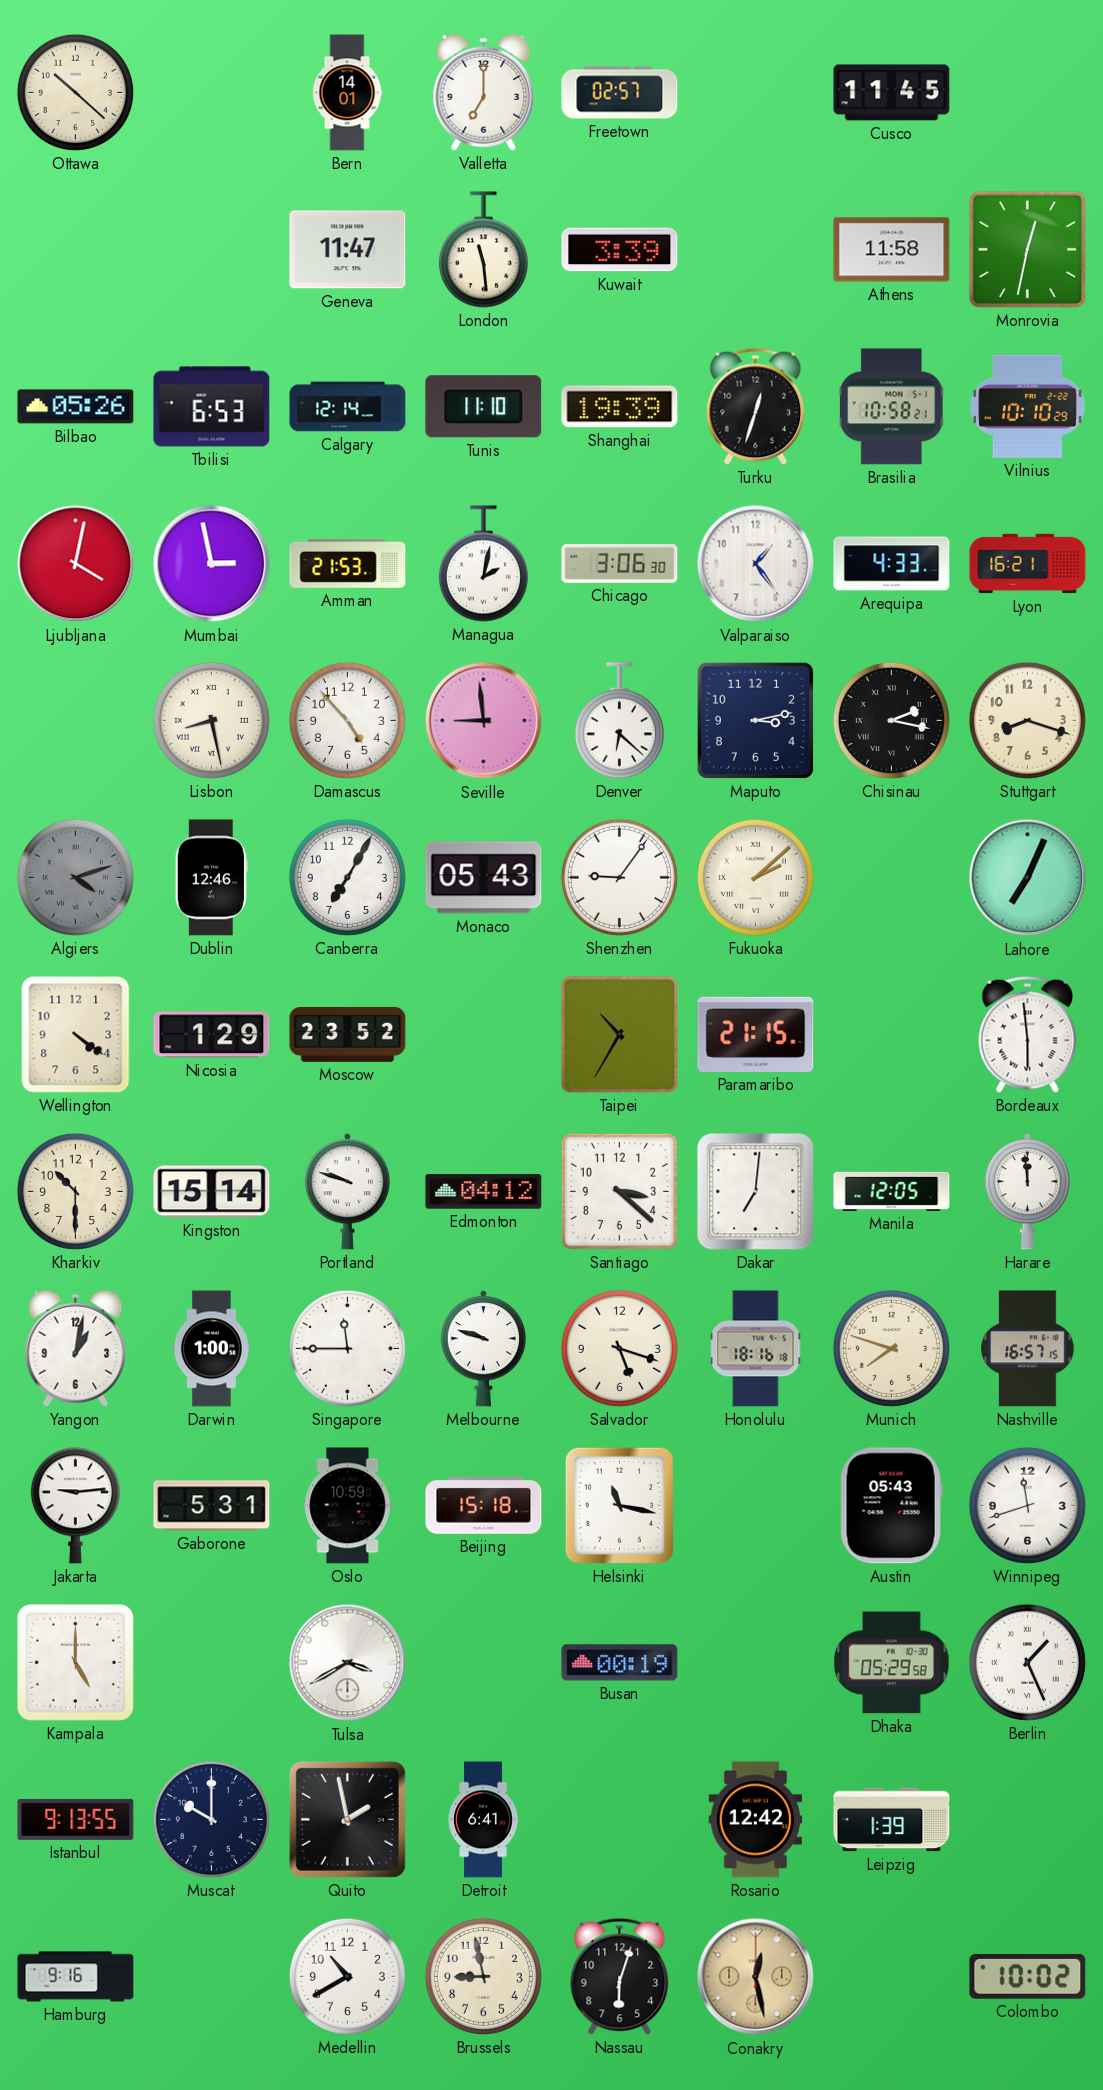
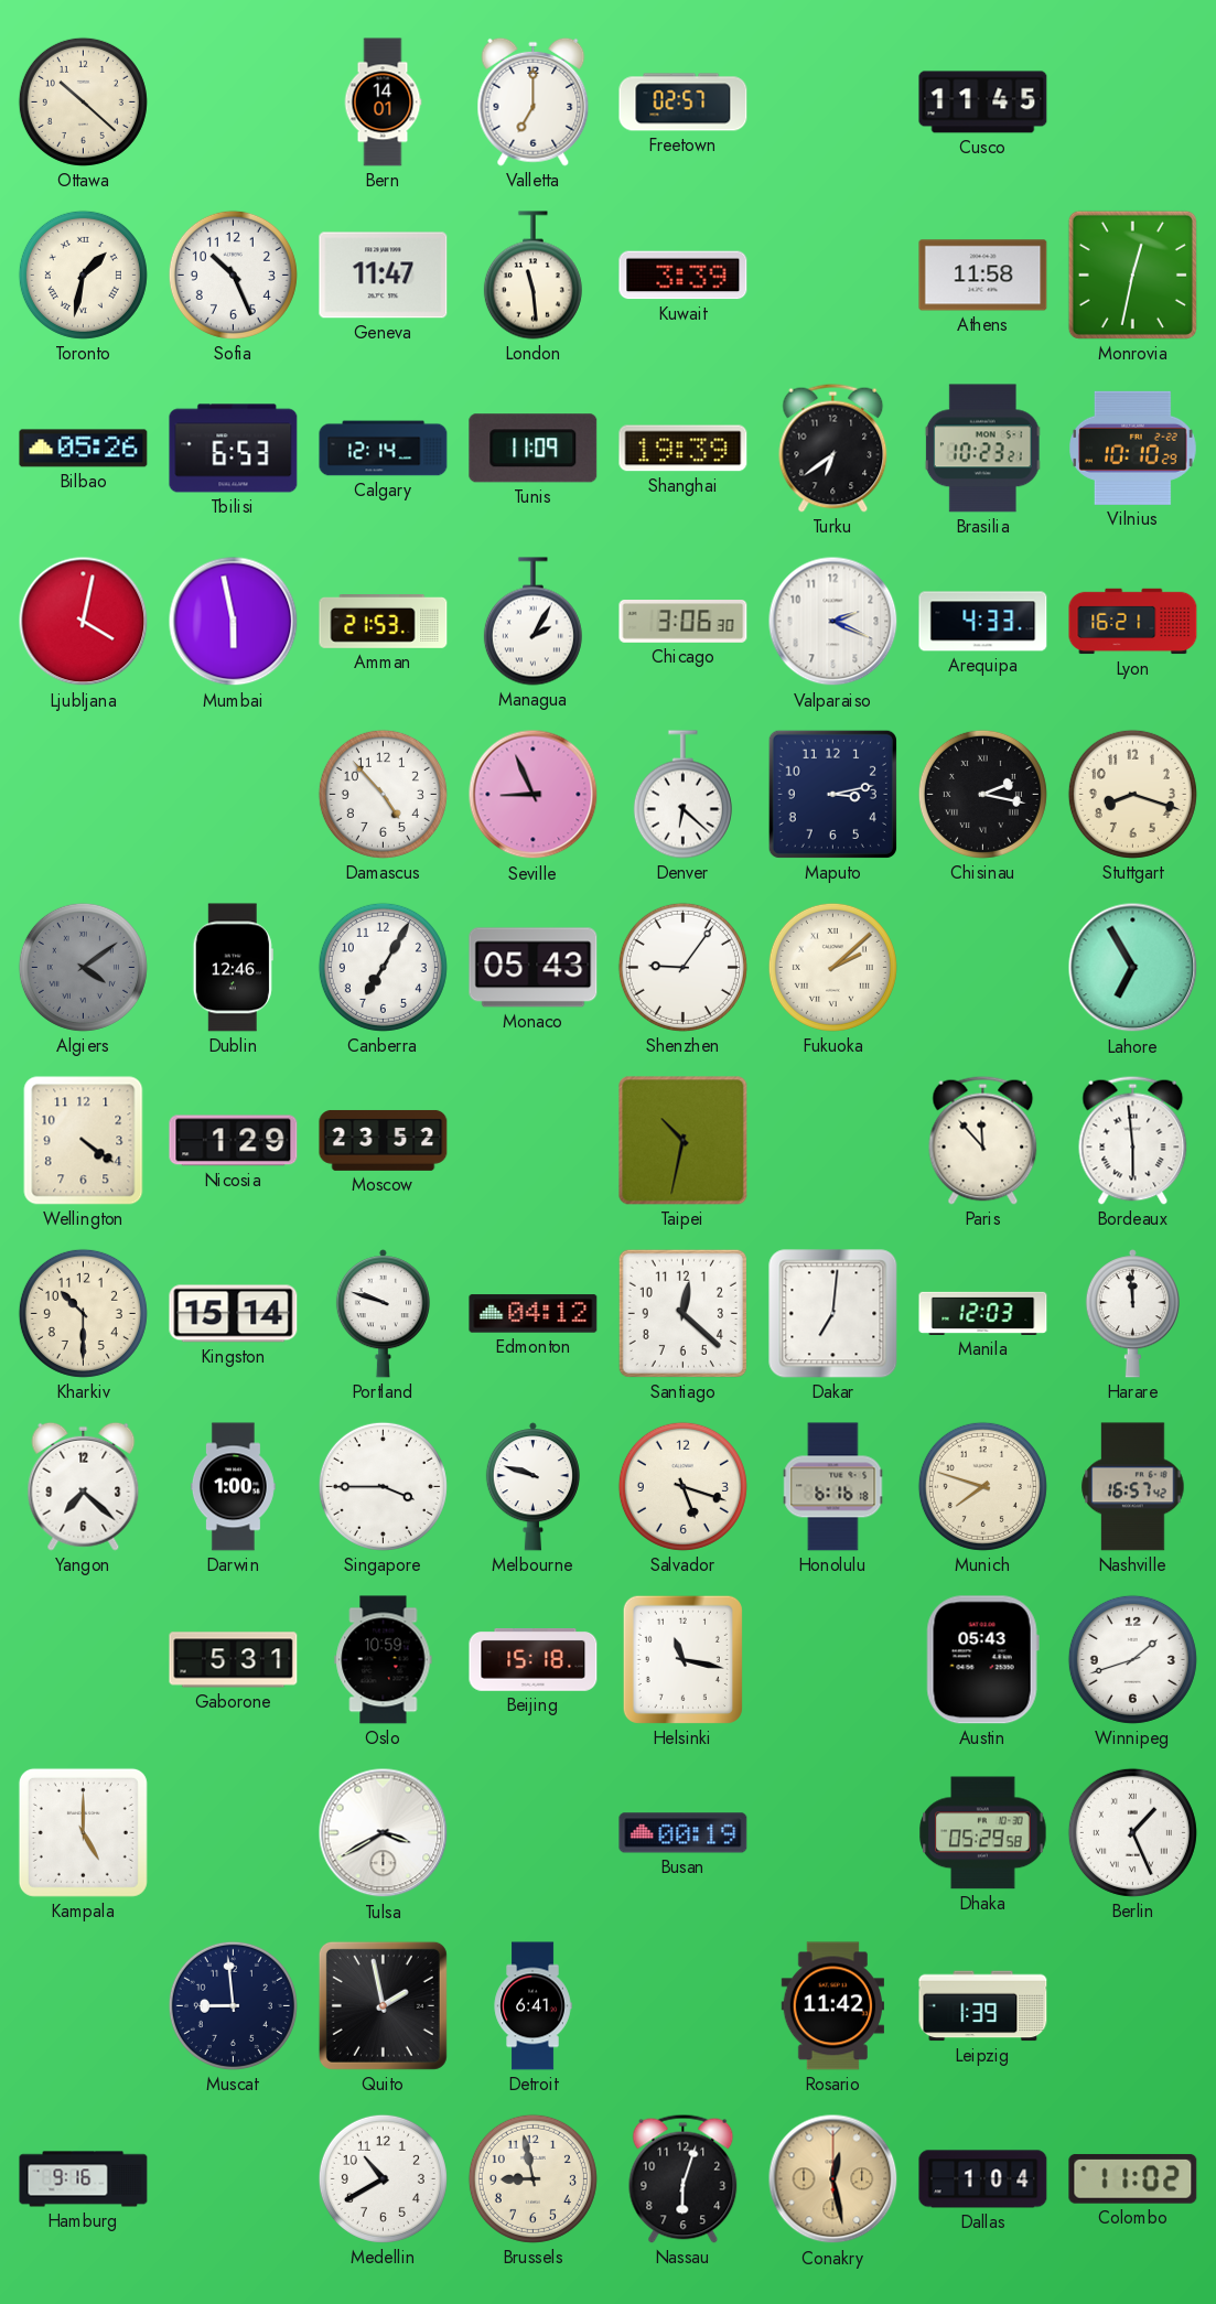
Toronto: none -> 1:32 (83, 274)
Sofia: none -> 10:26 (233, 274)
Tunis: 11:10 -> 11:09 (534, 449)
Turku: 12:33 -> 6:39 (833, 448)
Brasilia: 10:58 -> 10:23 (983, 449)
Mumbai: 2:58 -> 5:58 (234, 622)
Managua: 2:02 -> 2:05 (532, 622)
Valparaiso: 1:24 -> 2:19 (833, 622)
Lisbon: 8:28 -> none (211, 720)
Seville: 8:59 -> 8:56 (534, 795)
Algiers: 4:12 -> 4:09 (83, 967)
Lahore: 7:04 -> 6:55 (1133, 968)
Taipei: 10:35 -> 10:32 (684, 1141)
Paramaribo: 21:15 -> none (756, 1034)
Paris: none -> 11:53 (983, 1140)
Santiago: 3:22 -> 12:22 (682, 1313)
Manila: 12:05 -> 12:03 (983, 1313)
Yangon: 1:02 -> 7:22 (84, 1486)
Singapore: 11:45 -> 3:45 (383, 1486)
Honolulu: 18:16 -> 6:16 (833, 1487)
Nashville: 16:57:15 -> 16:57:42 (1133, 1487)
Jakarta: 9:14 -> none (75, 1506)
Winnipeg: 11:42 -> 1:42 (1132, 1659)
Istanbul: 9:13 -> none (76, 1819)
Muscat: 10:00 -> 8:59 (233, 2005)
Rosario: 12:42 -> 11:42 (832, 2006)
Dallas: none -> 1:04 (983, 2179)
Colombo: 10:02 -> 11:02 (1133, 2178)
